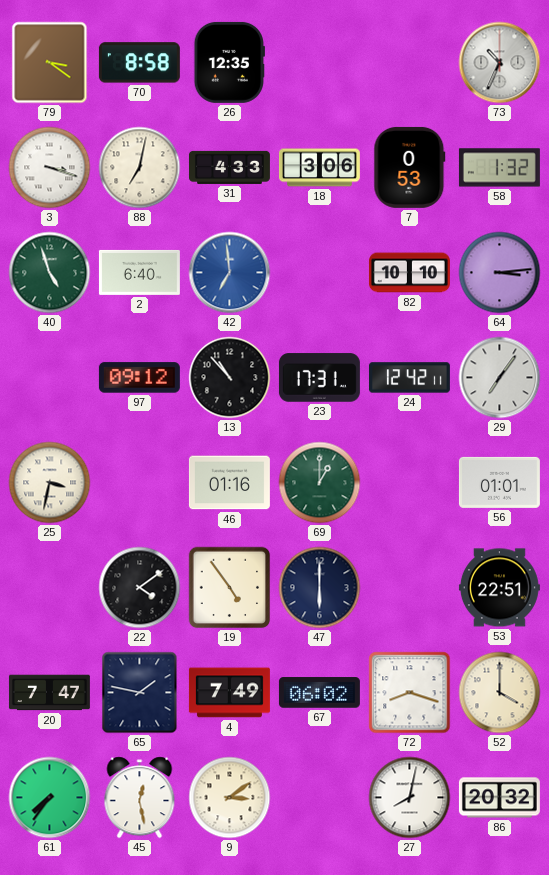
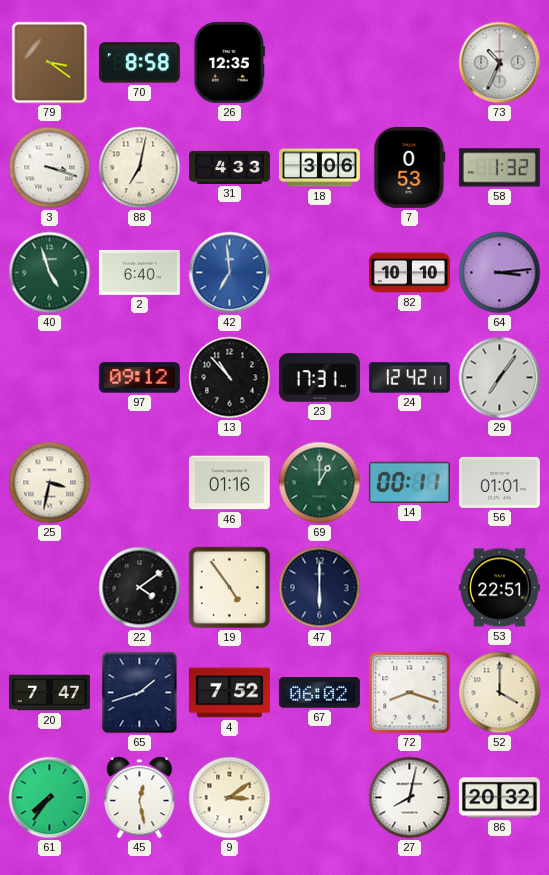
14: none -> 00:11 (409, 482)
65: 1:47 -> 1:42 (140, 693)
4: 7:49 -> 7:52 (229, 693)
